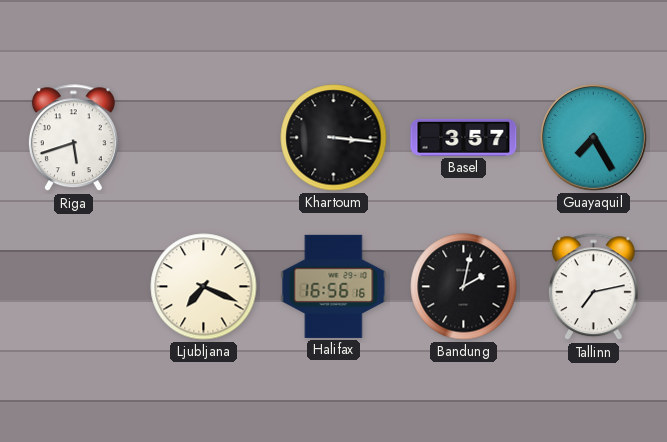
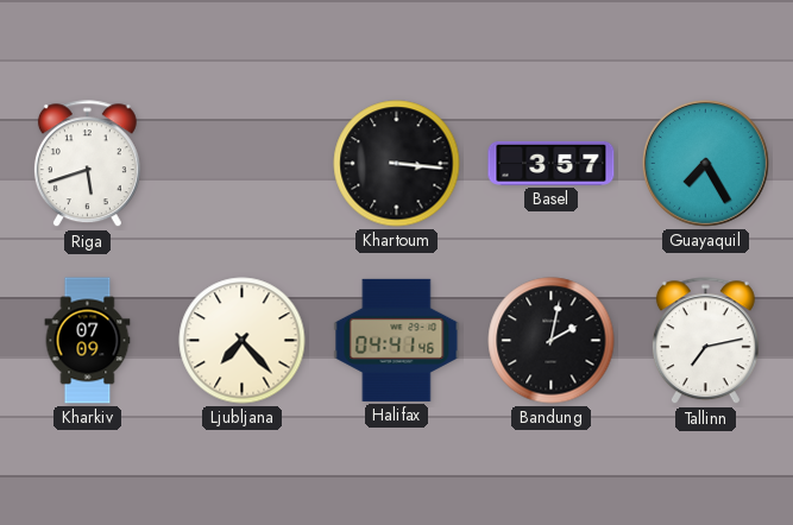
Kharkiv: none -> 07:09 (88, 341)
Ljubljana: 7:19 -> 7:23 (243, 341)
Halifax: 16:56 -> 04:41 (397, 340)
